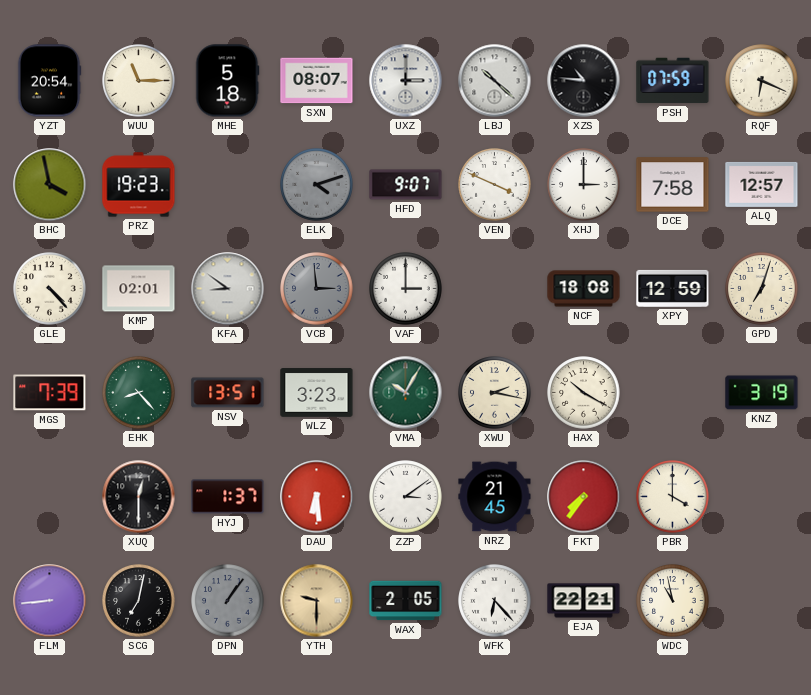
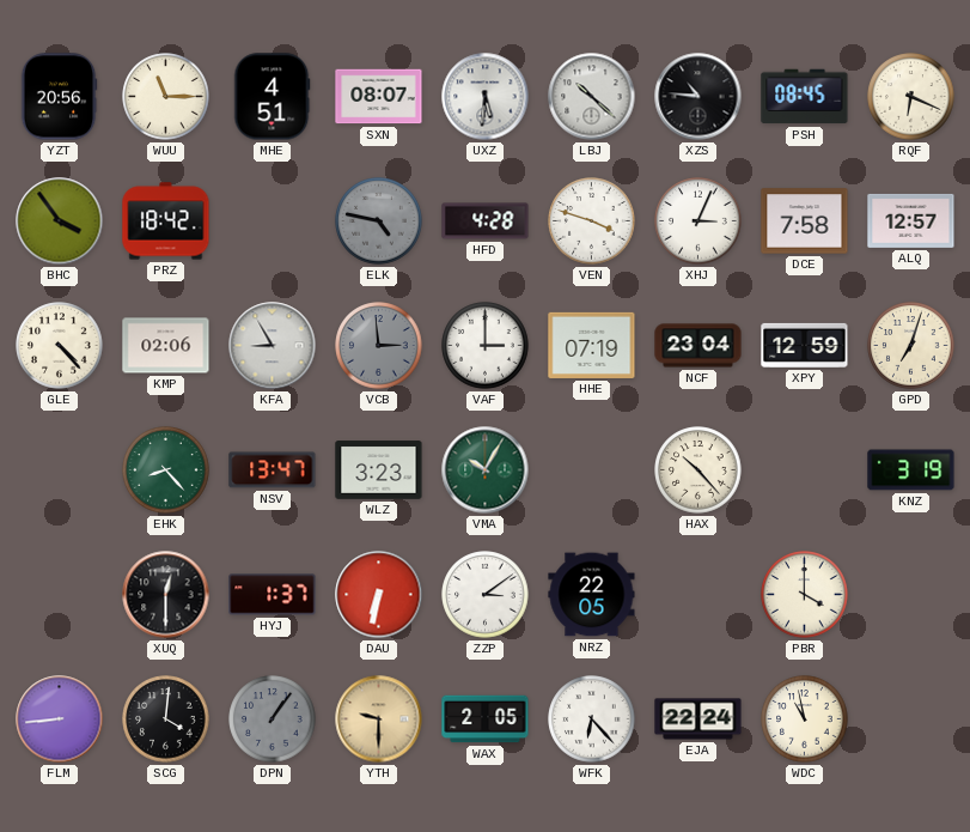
YZT: 20:54 -> 20:56 (59, 97)
MHE: 5:18 -> 4:51 (272, 97)
UXZ: 3:00 -> 5:31 (486, 97)
PSH: 07:59 -> 08:45 (805, 97)
BHC: 3:58 -> 3:54 (60, 221)
PRZ: 19:23 -> 18:42 (166, 221)
ELK: 4:12 -> 4:47 (379, 221)
HFD: 9:07 -> 4:28 (486, 221)
VEN: 3:49 -> 3:48 (592, 221)
XHJ: 3:00 -> 3:04 (698, 221)
KMP: 02:01 -> 02:06 (166, 346)
KFA: 8:51 -> 8:55 (273, 346)
HHE: none -> 07:19 (592, 345)
NCF: 18:08 -> 23:04 (698, 346)
MGS: 7:39 -> none (50, 393)
NSV: 13:51 -> 13:47 (273, 470)
XWU: 2:17 -> none (495, 393)
HAX: 10:20 -> 10:23 (698, 470)
DAU: 6:29 -> 6:32 (379, 595)
NRZ: 21:45 -> 22:05 (592, 595)
FKT: 7:36 -> none (584, 497)
SCG: 7:02 -> 4:01 (166, 719)
EJA: 22:21 -> 22:24 (698, 719)
